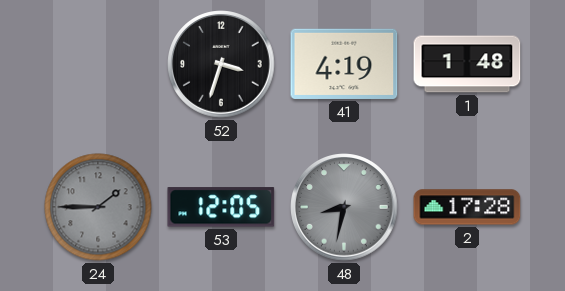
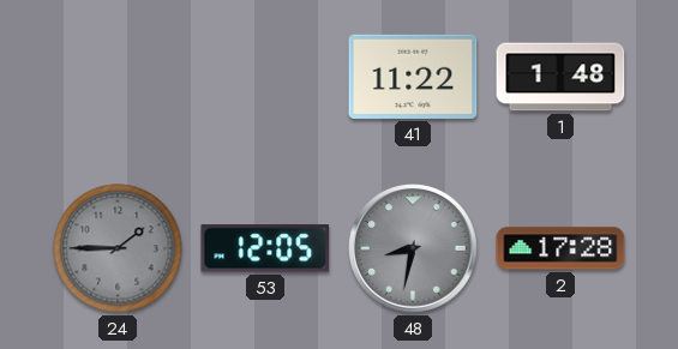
52: 3:33 -> none (221, 64)
41: 4:19 -> 11:22 (413, 77)
